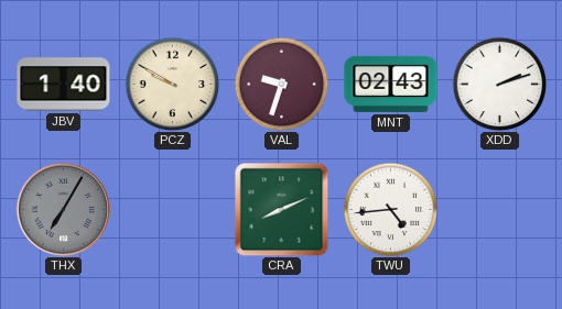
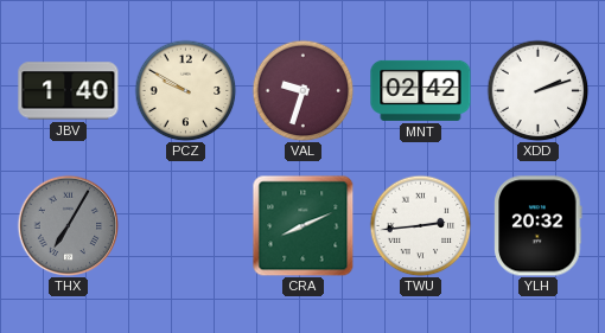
MNT: 02:43 -> 02:42 (421, 90)
TWU: 4:44 -> 2:44 (420, 225)
YLH: none -> 20:32 (539, 226)
